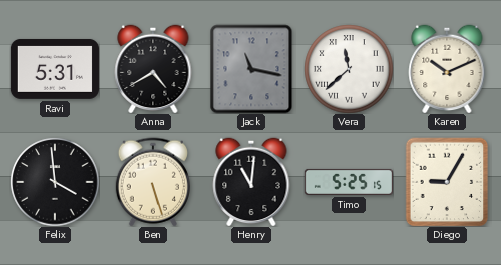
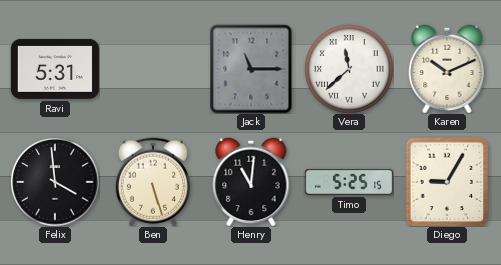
Anna: 4:40 -> none (153, 69)
Jack: 11:17 -> 11:15 (251, 69)
